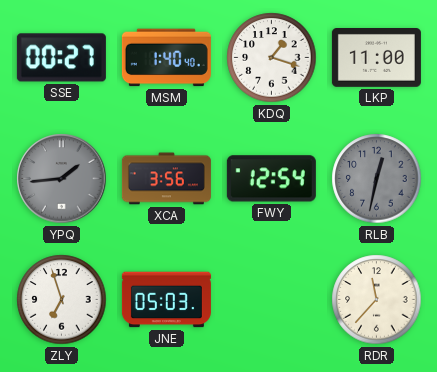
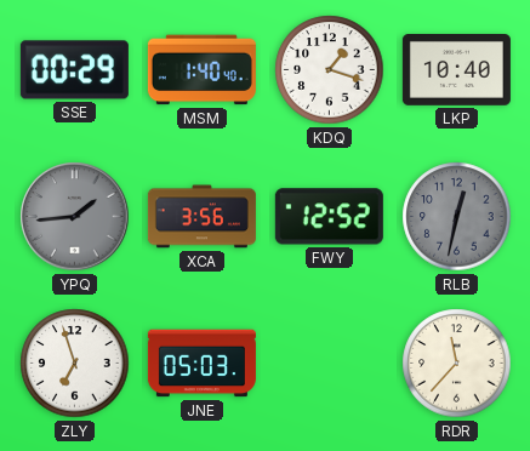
SSE: 00:27 -> 00:29 (74, 70)
LKP: 11:00 -> 10:40 (456, 70)
FWY: 12:54 -> 12:52 (329, 217)
